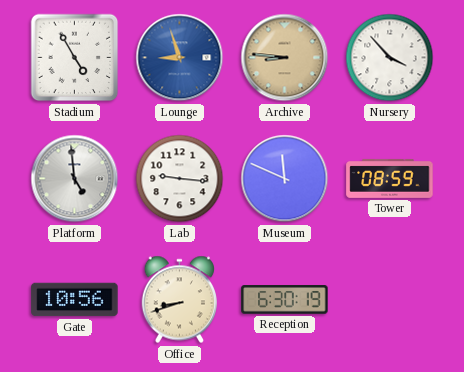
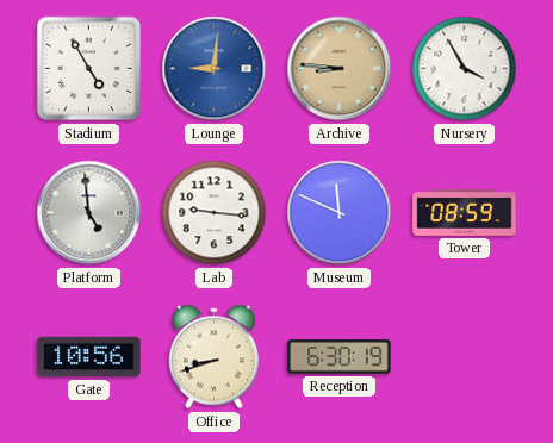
Lounge: 8:57 -> 9:01 (215, 69)
Nursery: 3:53 -> 3:55 (465, 69)
